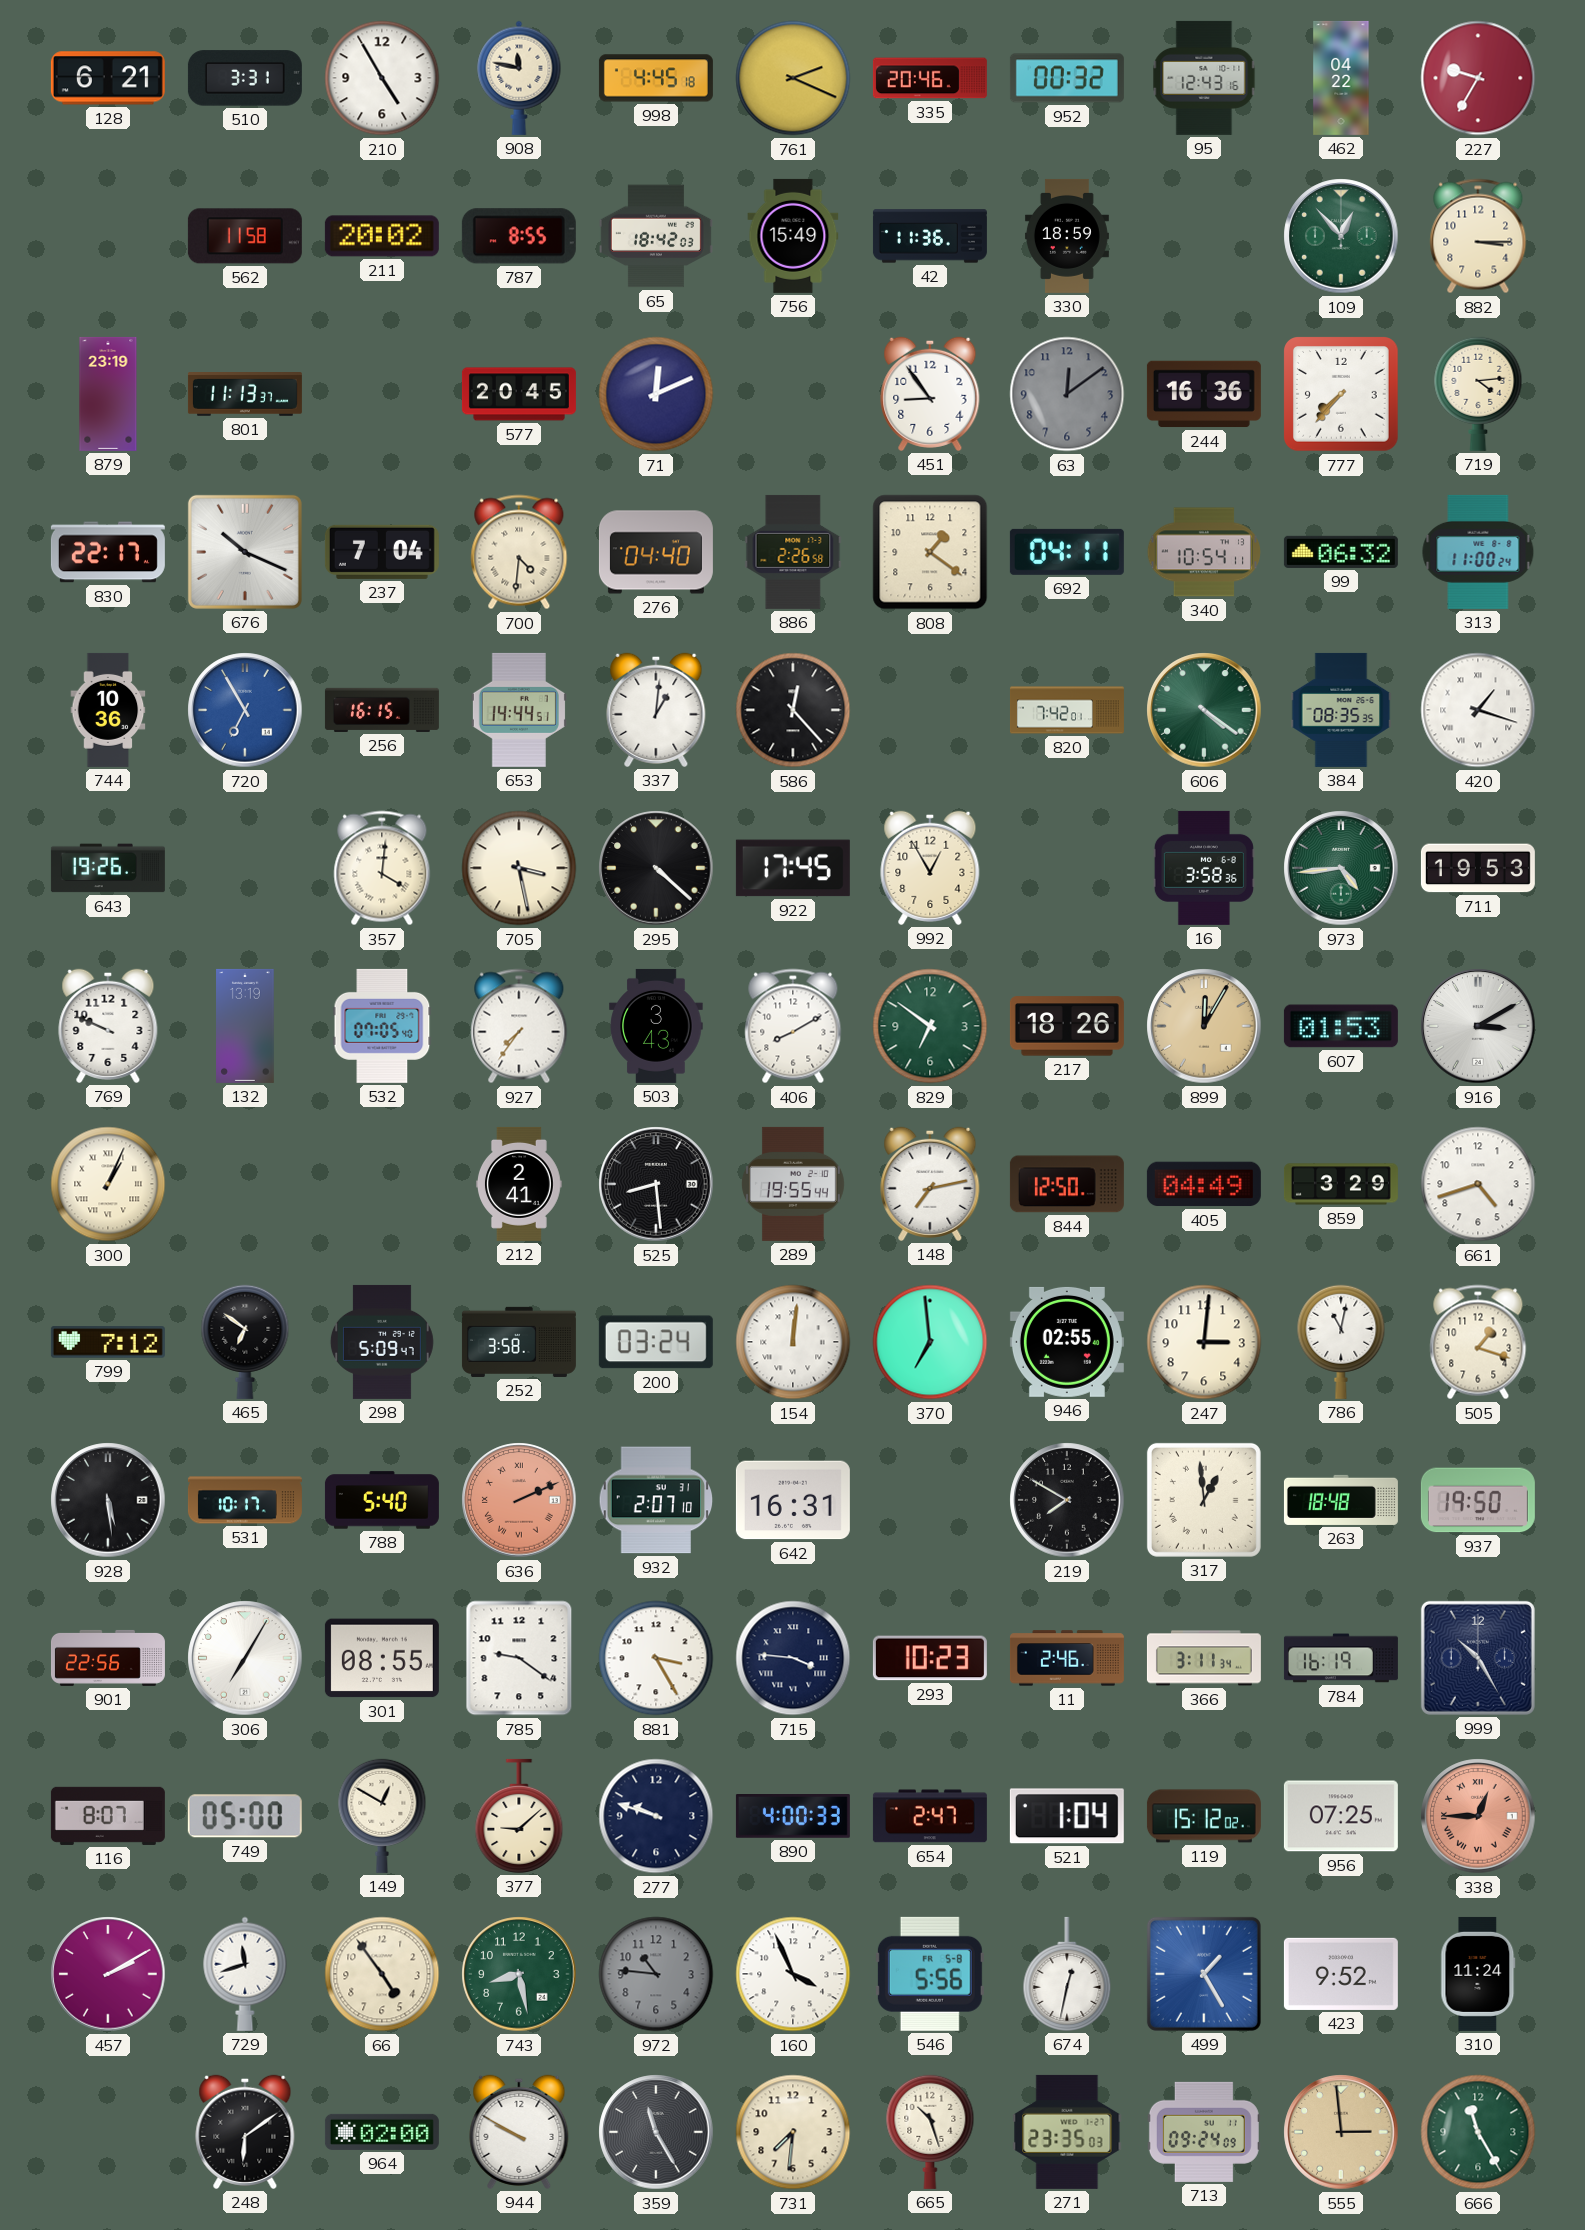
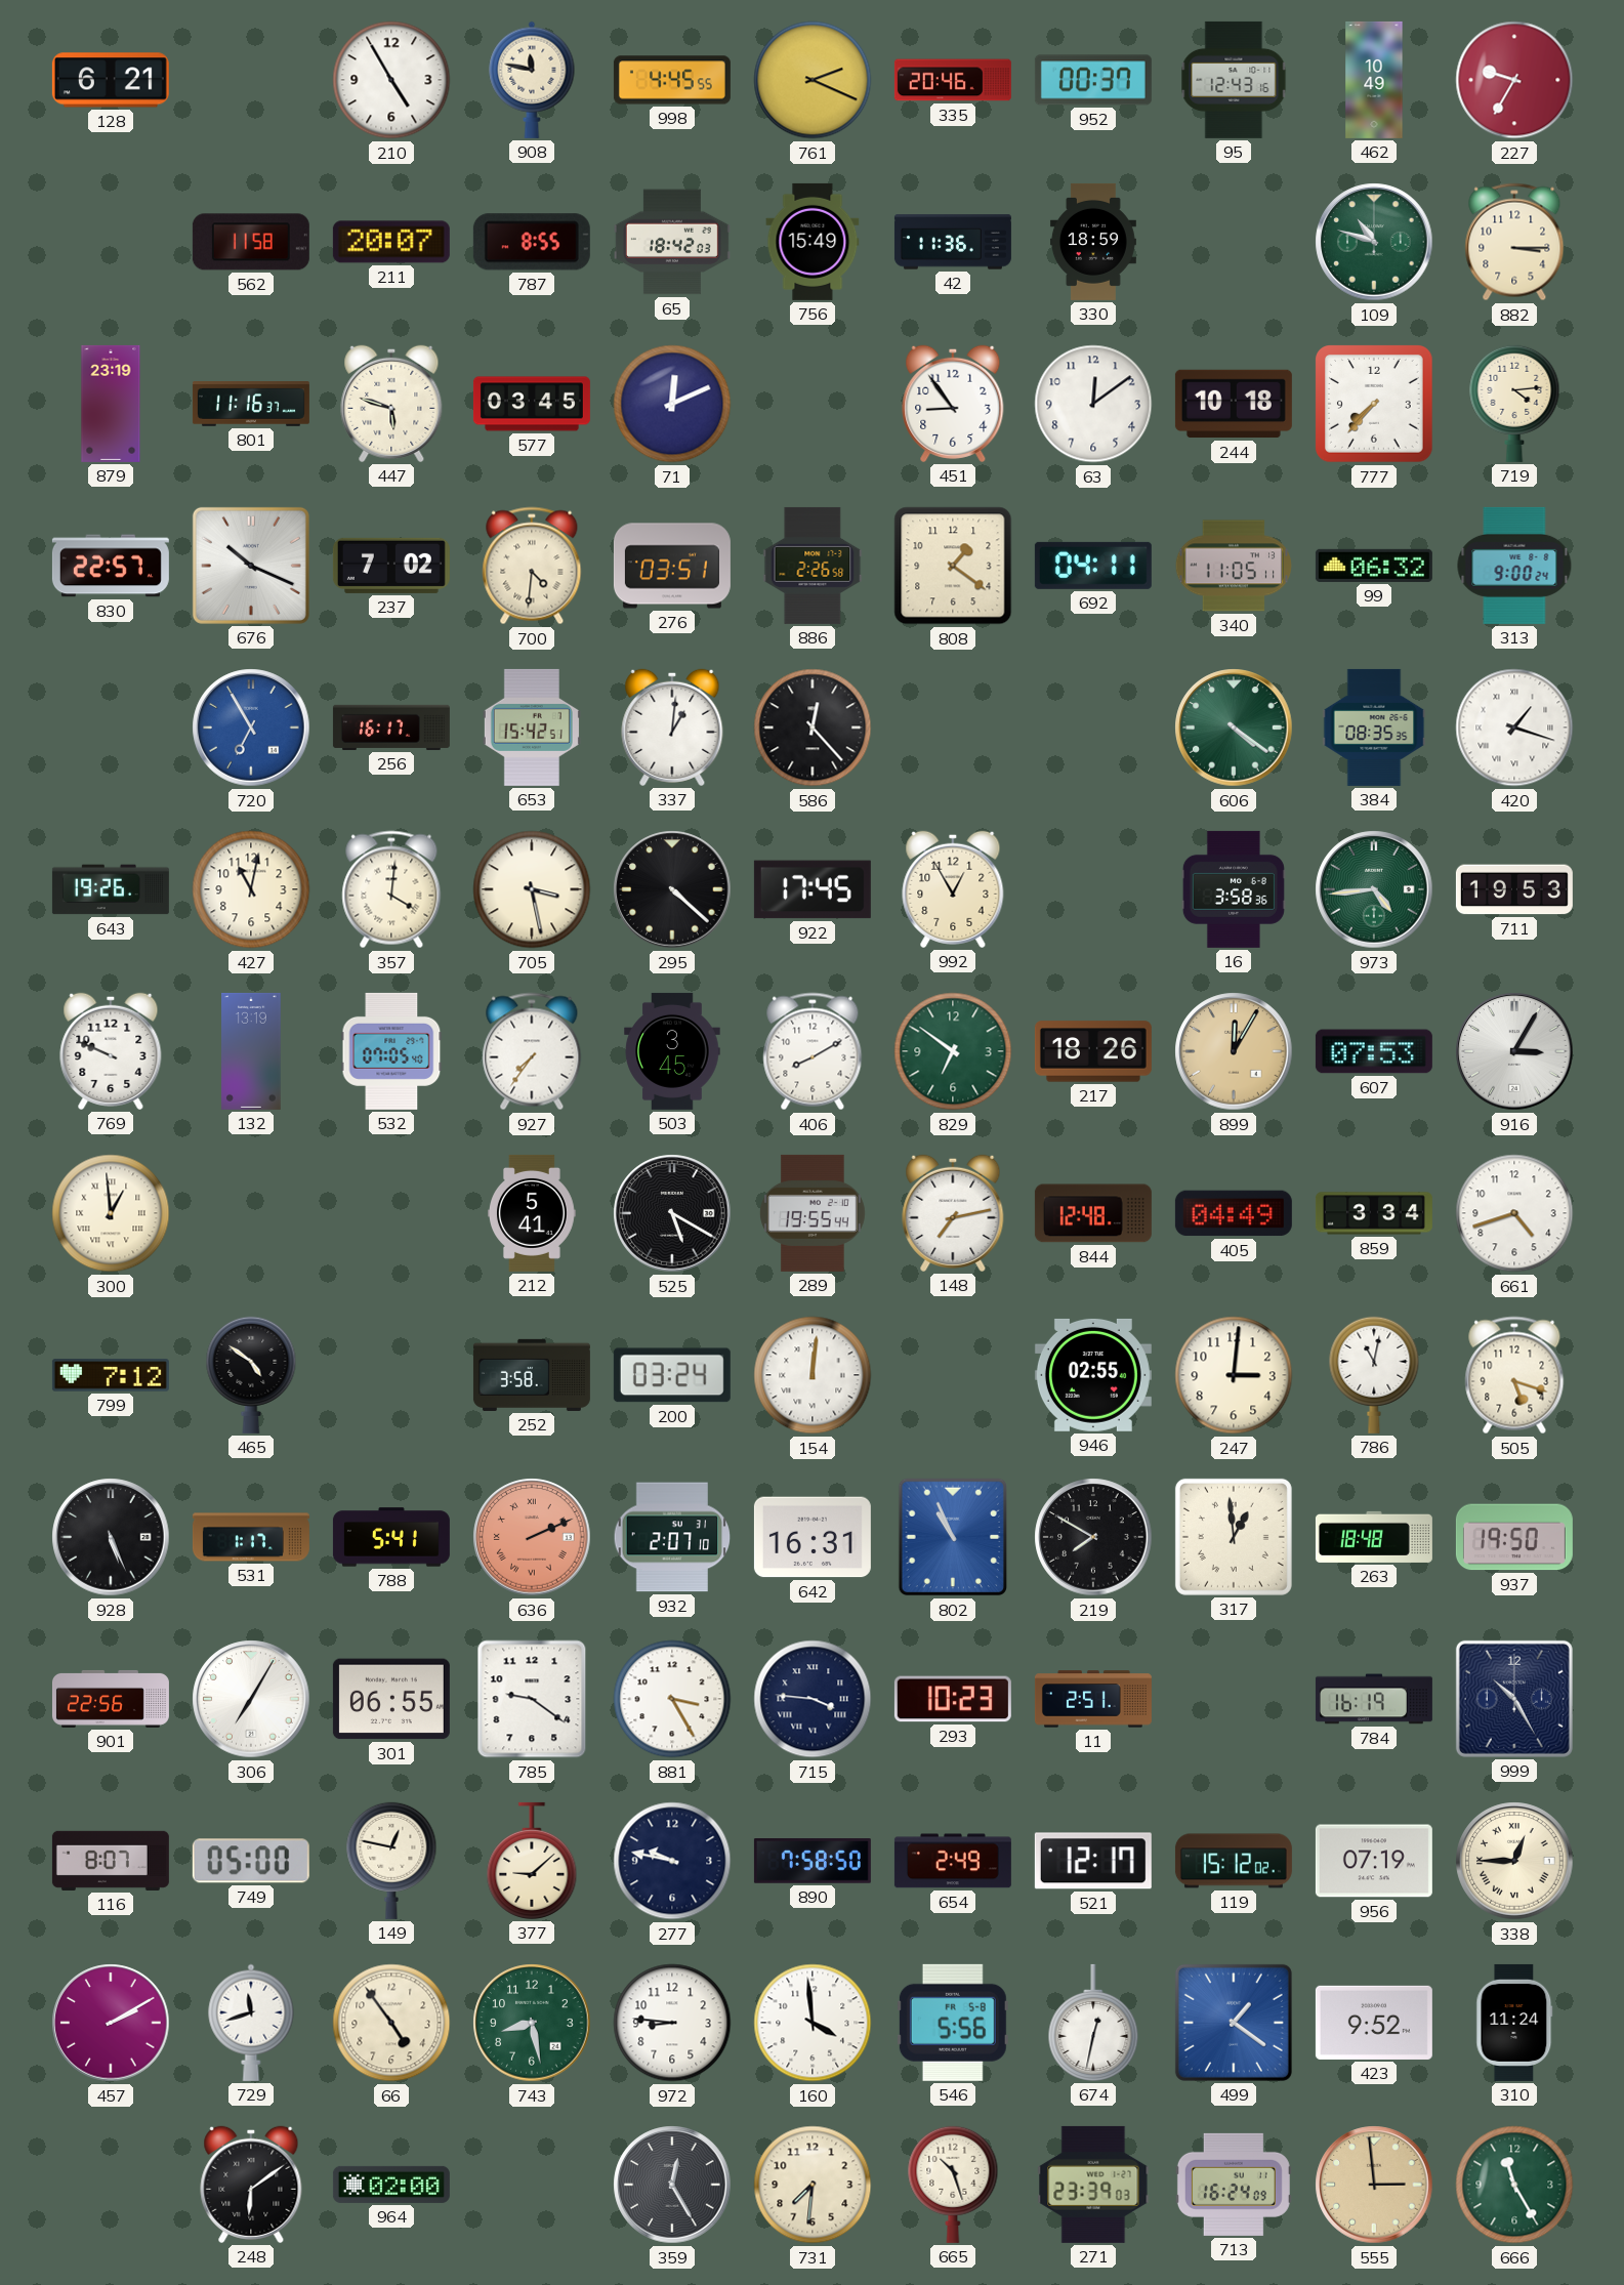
510: 3:31 -> none (245, 78)
998: 4:45:18 -> 4:45:55 (672, 80)
952: 00:32 -> 00:37 (1093, 80)
462: 04:22 -> 10:49 (1374, 80)
211: 20:02 -> 20:07 (391, 242)
109: 12:53 -> 10:48 (1374, 242)
801: 11:13 -> 11:16 (251, 405)
447: none -> 5:48 (391, 404)
577: 20:45 -> 03:45 (532, 404)
63 dial: grey -> white (1093, 404)
244: 16:36 -> 10:18 (1234, 404)
830: 22:17 -> 22:57 (111, 566)
237: 7:04 -> 7:02 (391, 566)
276: 04:40 -> 03:51 (672, 566)
340: 10:54 -> 11:05 (1233, 566)
313: 11:00 -> 9:00 (1514, 566)
744: 10:36 -> none (108, 710)
256: 16:15 -> 16:17 (391, 728)
653: 14:44 -> 15:42 (532, 728)
820: 7:42 -> none (1067, 710)
427: none -> 11:02 (251, 889)
503: 3:43 -> 3:45 (672, 1051)
607: 01:53 -> 07:53 (1374, 1051)
916: 3:10 -> 3:05 (1514, 1051)
300: 1:04 -> 12:59 (111, 1213)
212: 2:41 -> 5:41 (533, 1213)
525: 8:29 -> 5:20 (672, 1213)
844: 12:50 -> 12:48 (1093, 1213)
859: 3:29 -> 3:34 (1374, 1213)
465: 6:51 -> 4:51 (251, 1375)
298: 5:09 -> none (382, 1342)
370: 6:59 -> none (930, 1342)
505: 1:18 -> 5:18 (1514, 1375)
928: 5:29 -> 5:26 (111, 1537)
531: 10:17 -> 1:17 (251, 1537)
788: 5:40 -> 5:41 (391, 1537)
802: none -> 10:56 (952, 1537)
301: 08:55 -> 06:55 (391, 1699)
11: 2:46 -> 2:51 (1093, 1699)
366: 3:11 -> none (1204, 1658)
149: 12:50 -> 12:47 (391, 1861)
277: 9:48 -> 9:47 (672, 1861)
890: 4:00 -> 7:58 (813, 1862)
654: 2:47 -> 2:49 (953, 1861)
521: 1:04 -> 12:17 (1093, 1861)
956: 07:25 -> 07:19 (1374, 1861)
338 dial: salmon -> cream (1514, 1861)
972: 10:46 -> 8:46 (672, 2023)
972 dial: grey -> white (672, 2023)
160: 3:56 -> 3:59 (813, 2023)
499: 1:25 -> 1:21 (1234, 2023)
944: 9:50 -> none (519, 2132)
359: 11:25 -> 12:25 (672, 2185)
271: 23:35 -> 23:39 (1093, 2185)
713: 09:24 -> 16:24 (1234, 2185)
